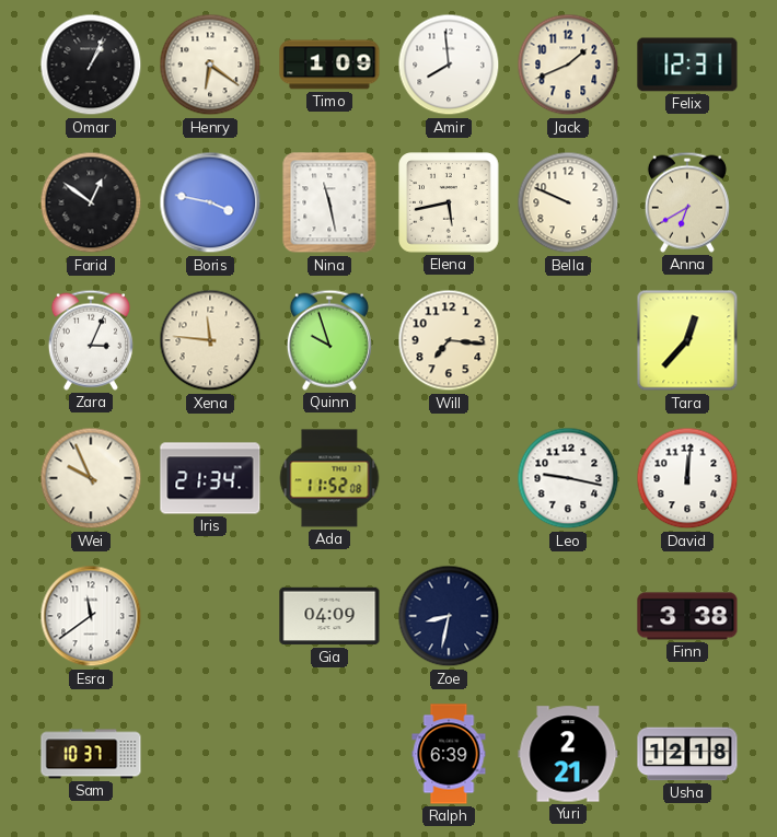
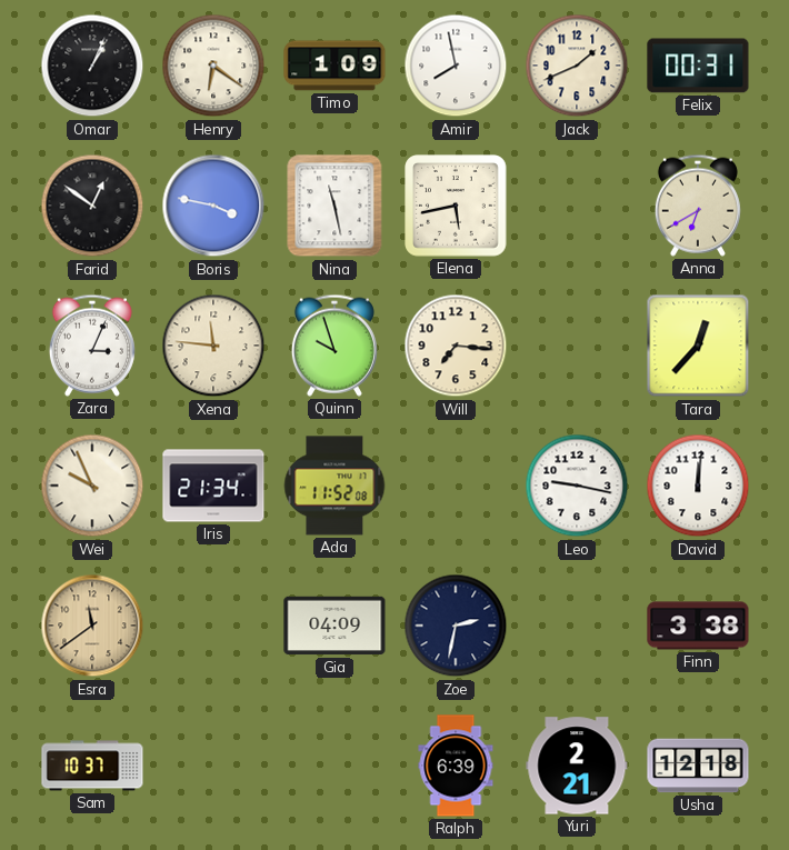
Amir: 7:59 -> 7:58 (456, 66)
Felix: 12:31 -> 00:31 (698, 66)
Bella: 9:49 -> none (568, 202)
Esra dial: white -> champagne (92, 626)
Zoe: 8:32 -> 2:32 (456, 626)
